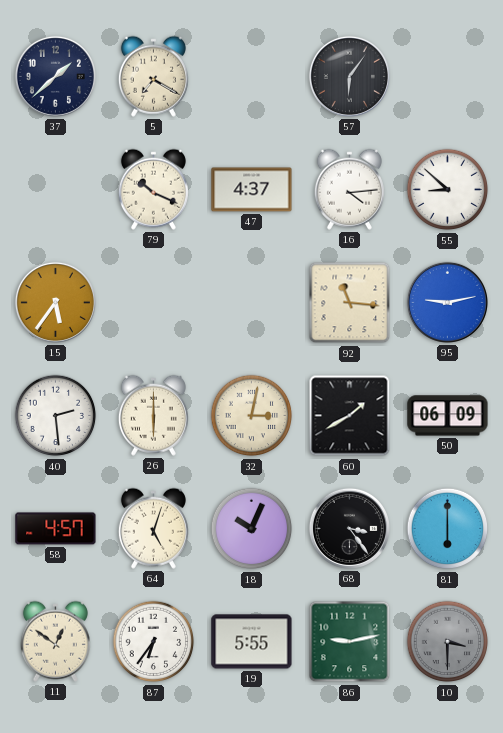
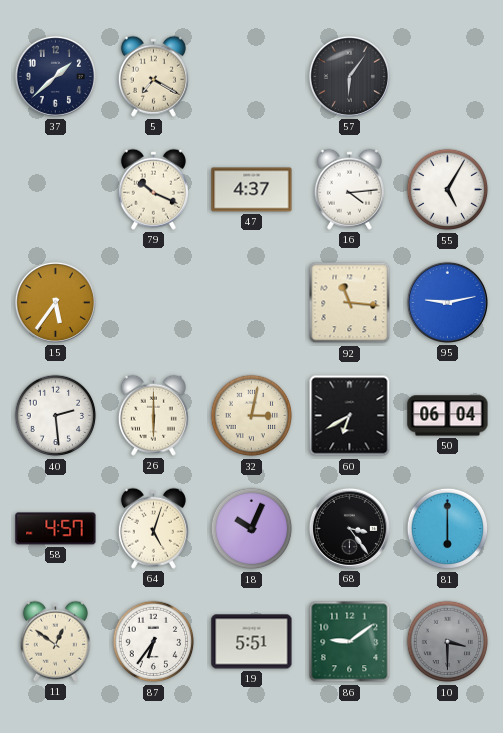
55: 8:52 -> 5:05 (448, 190)
60: 1:40 -> 6:40 (350, 416)
50: 06:09 -> 06:04 (448, 416)
19: 5:55 -> 5:51 (252, 642)
86: 9:13 -> 9:09 (350, 642)
